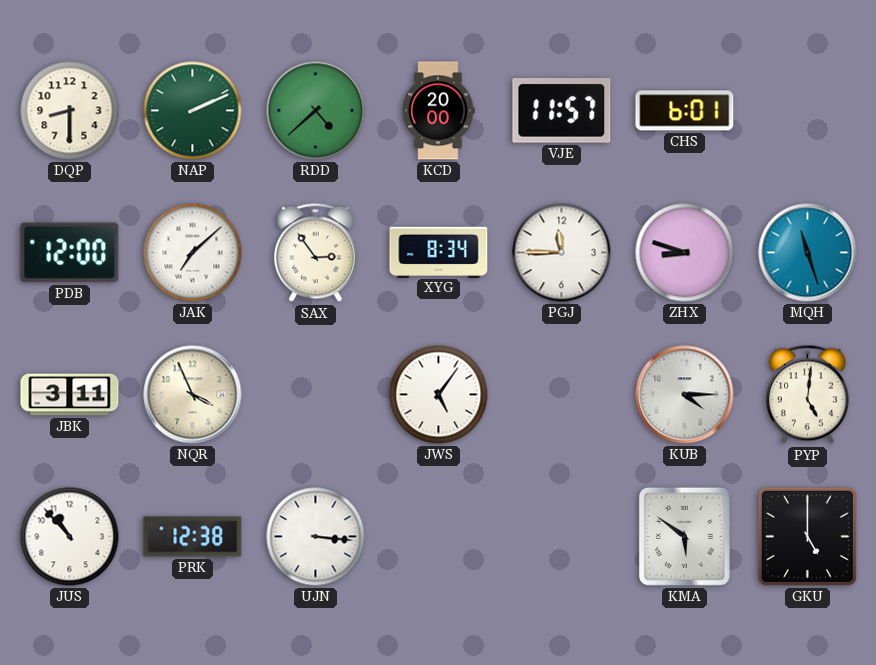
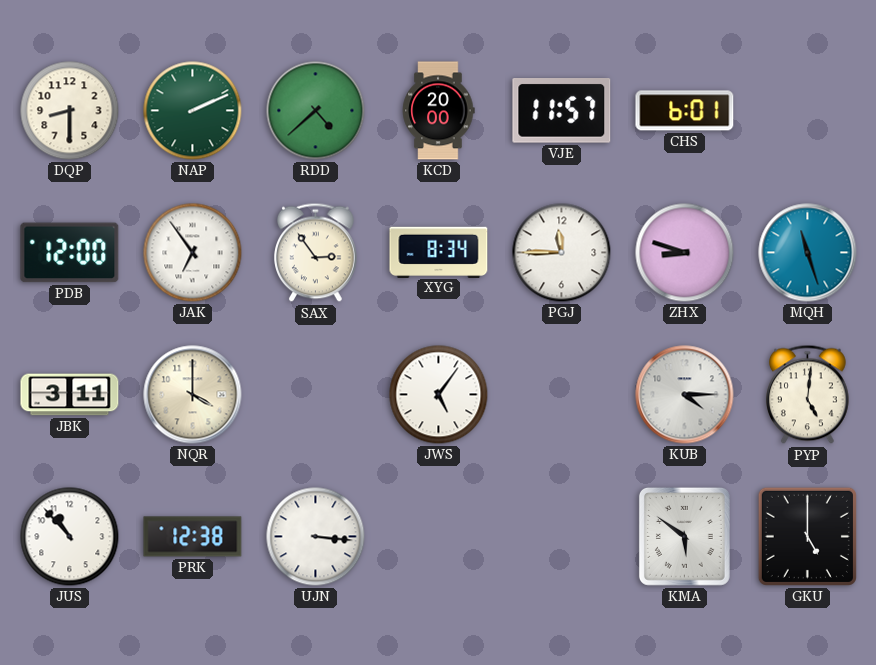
JAK: 7:08 -> 6:54 (193, 253)
NQR: 3:56 -> 4:00 (193, 395)
